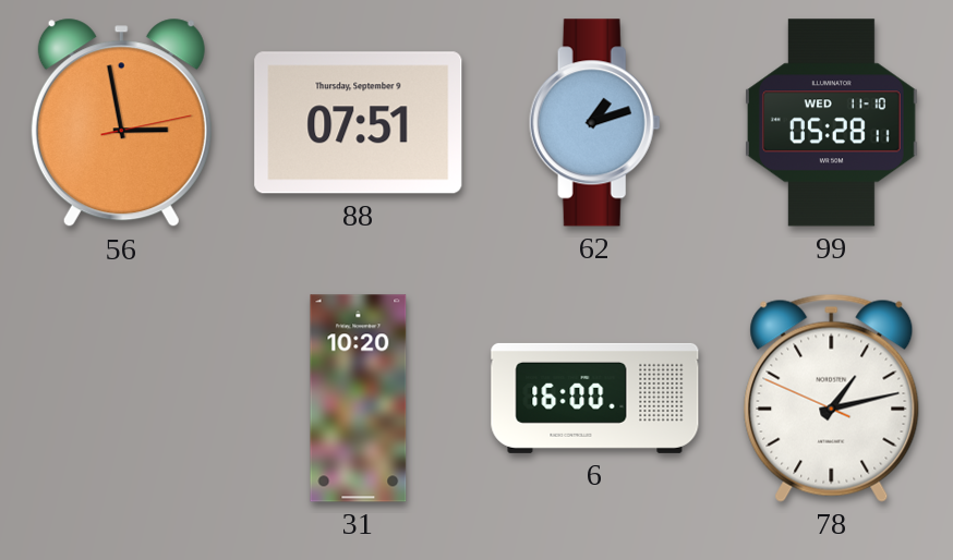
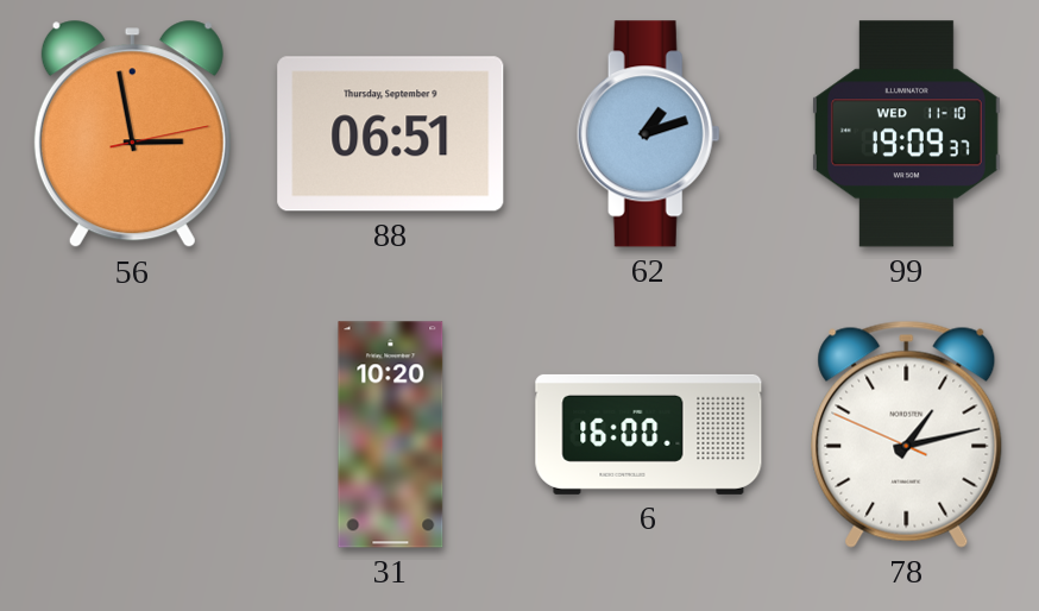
88: 07:51 -> 06:51 (391, 134)
99: 05:28 -> 19:09 (906, 134)
